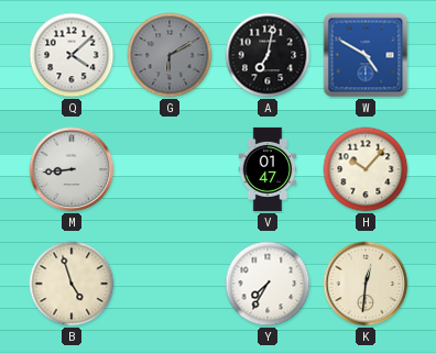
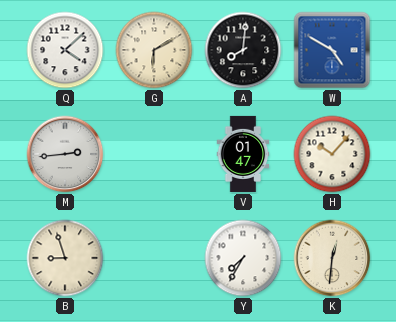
G dial: grey -> cream (154, 50)
A: 7:02 -> 8:01 (243, 50)
M: 8:44 -> 2:44 (65, 154)
B: 4:57 -> 8:57 (65, 258)
